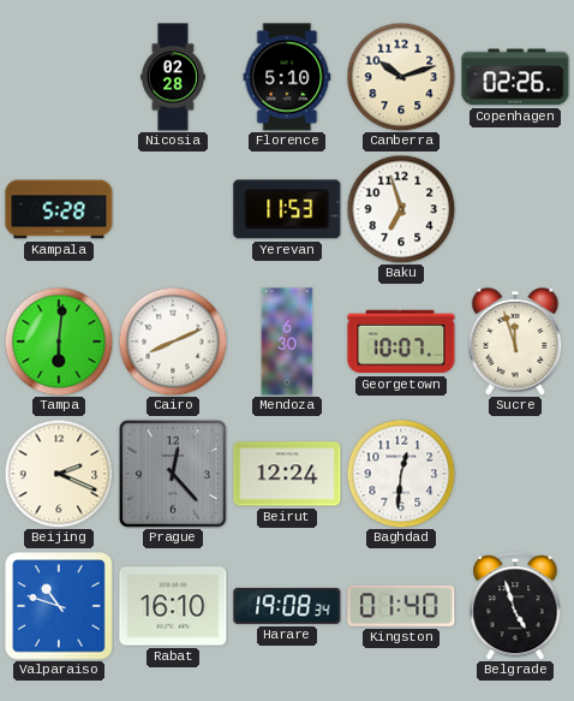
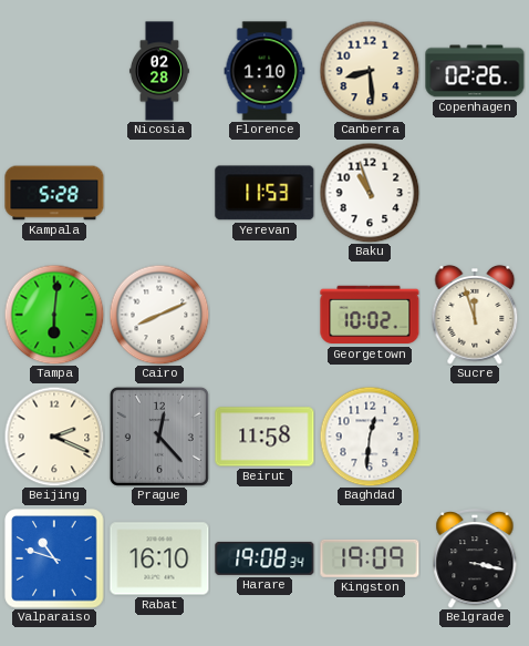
Florence: 5:10 -> 1:10 (264, 71)
Canberra: 10:12 -> 8:29 (370, 71)
Baku: 6:57 -> 10:57 (370, 193)
Mendoza: 6:30 -> none (287, 341)
Georgetown: 10:07 -> 10:02 (370, 315)
Beirut: 12:24 -> 11:58 (264, 437)
Kingston: 01:40 -> 19:09 (370, 558)
Belgrade: 4:57 -> 3:17 (475, 560)
